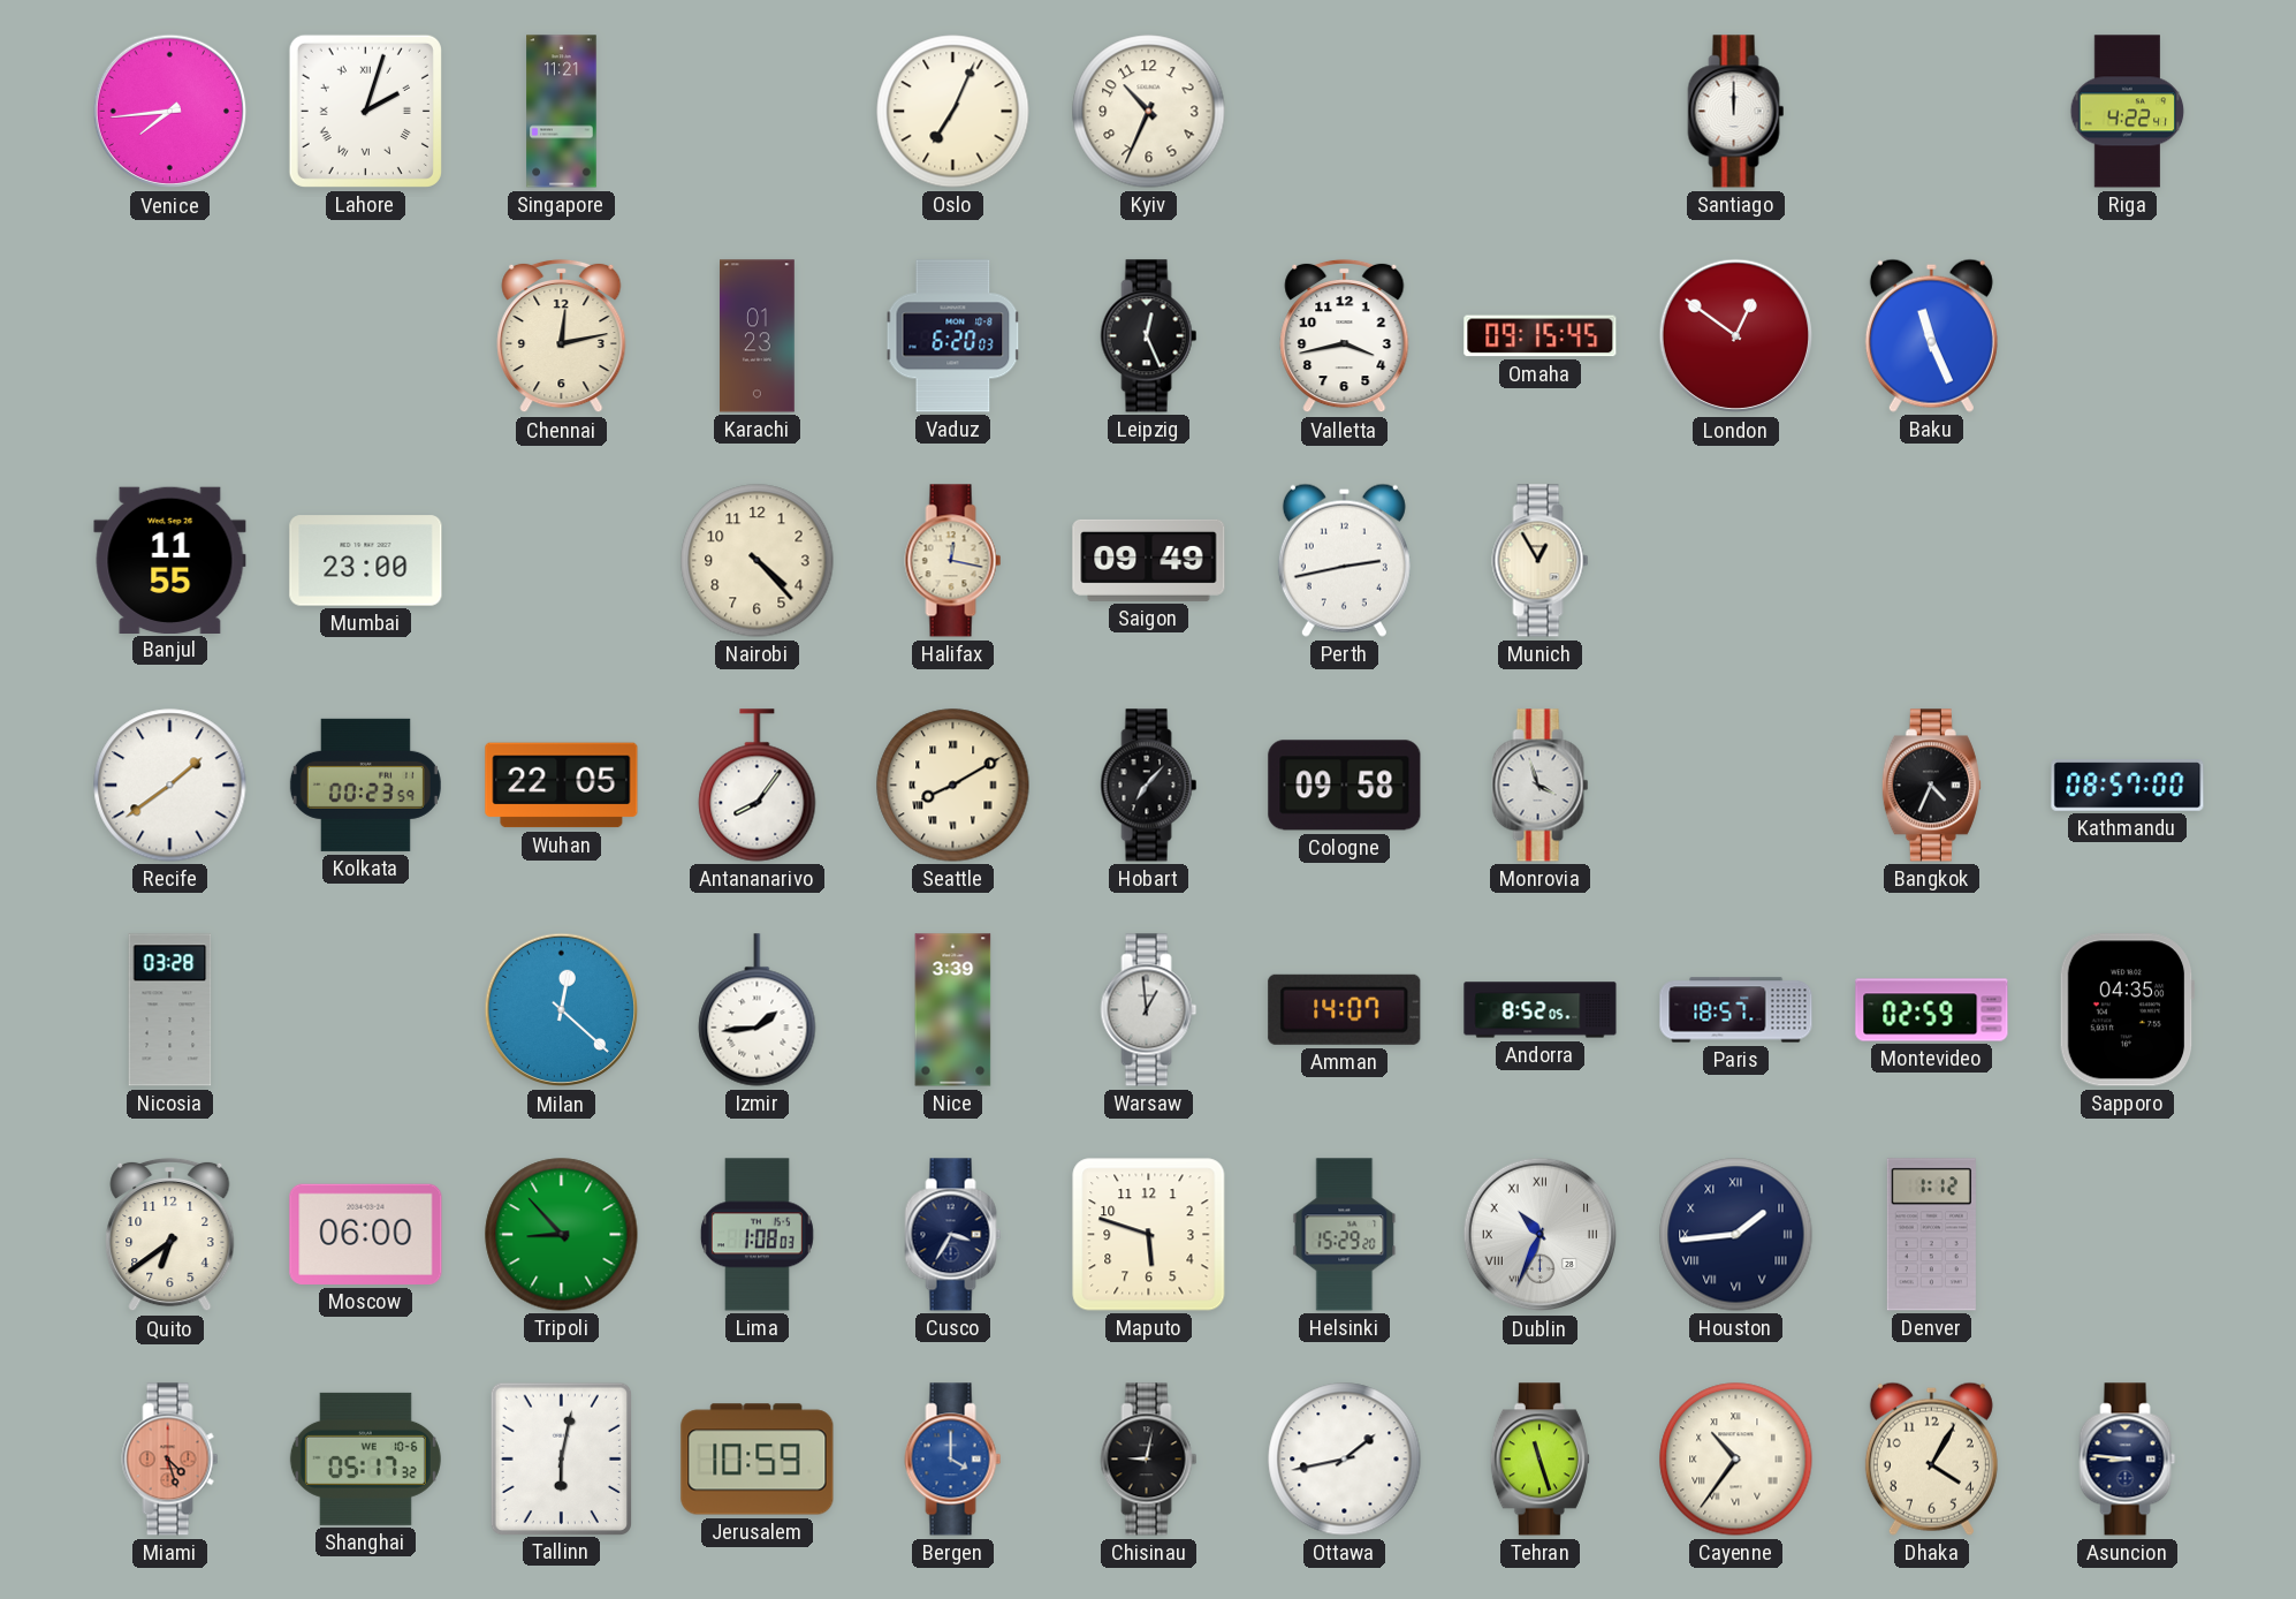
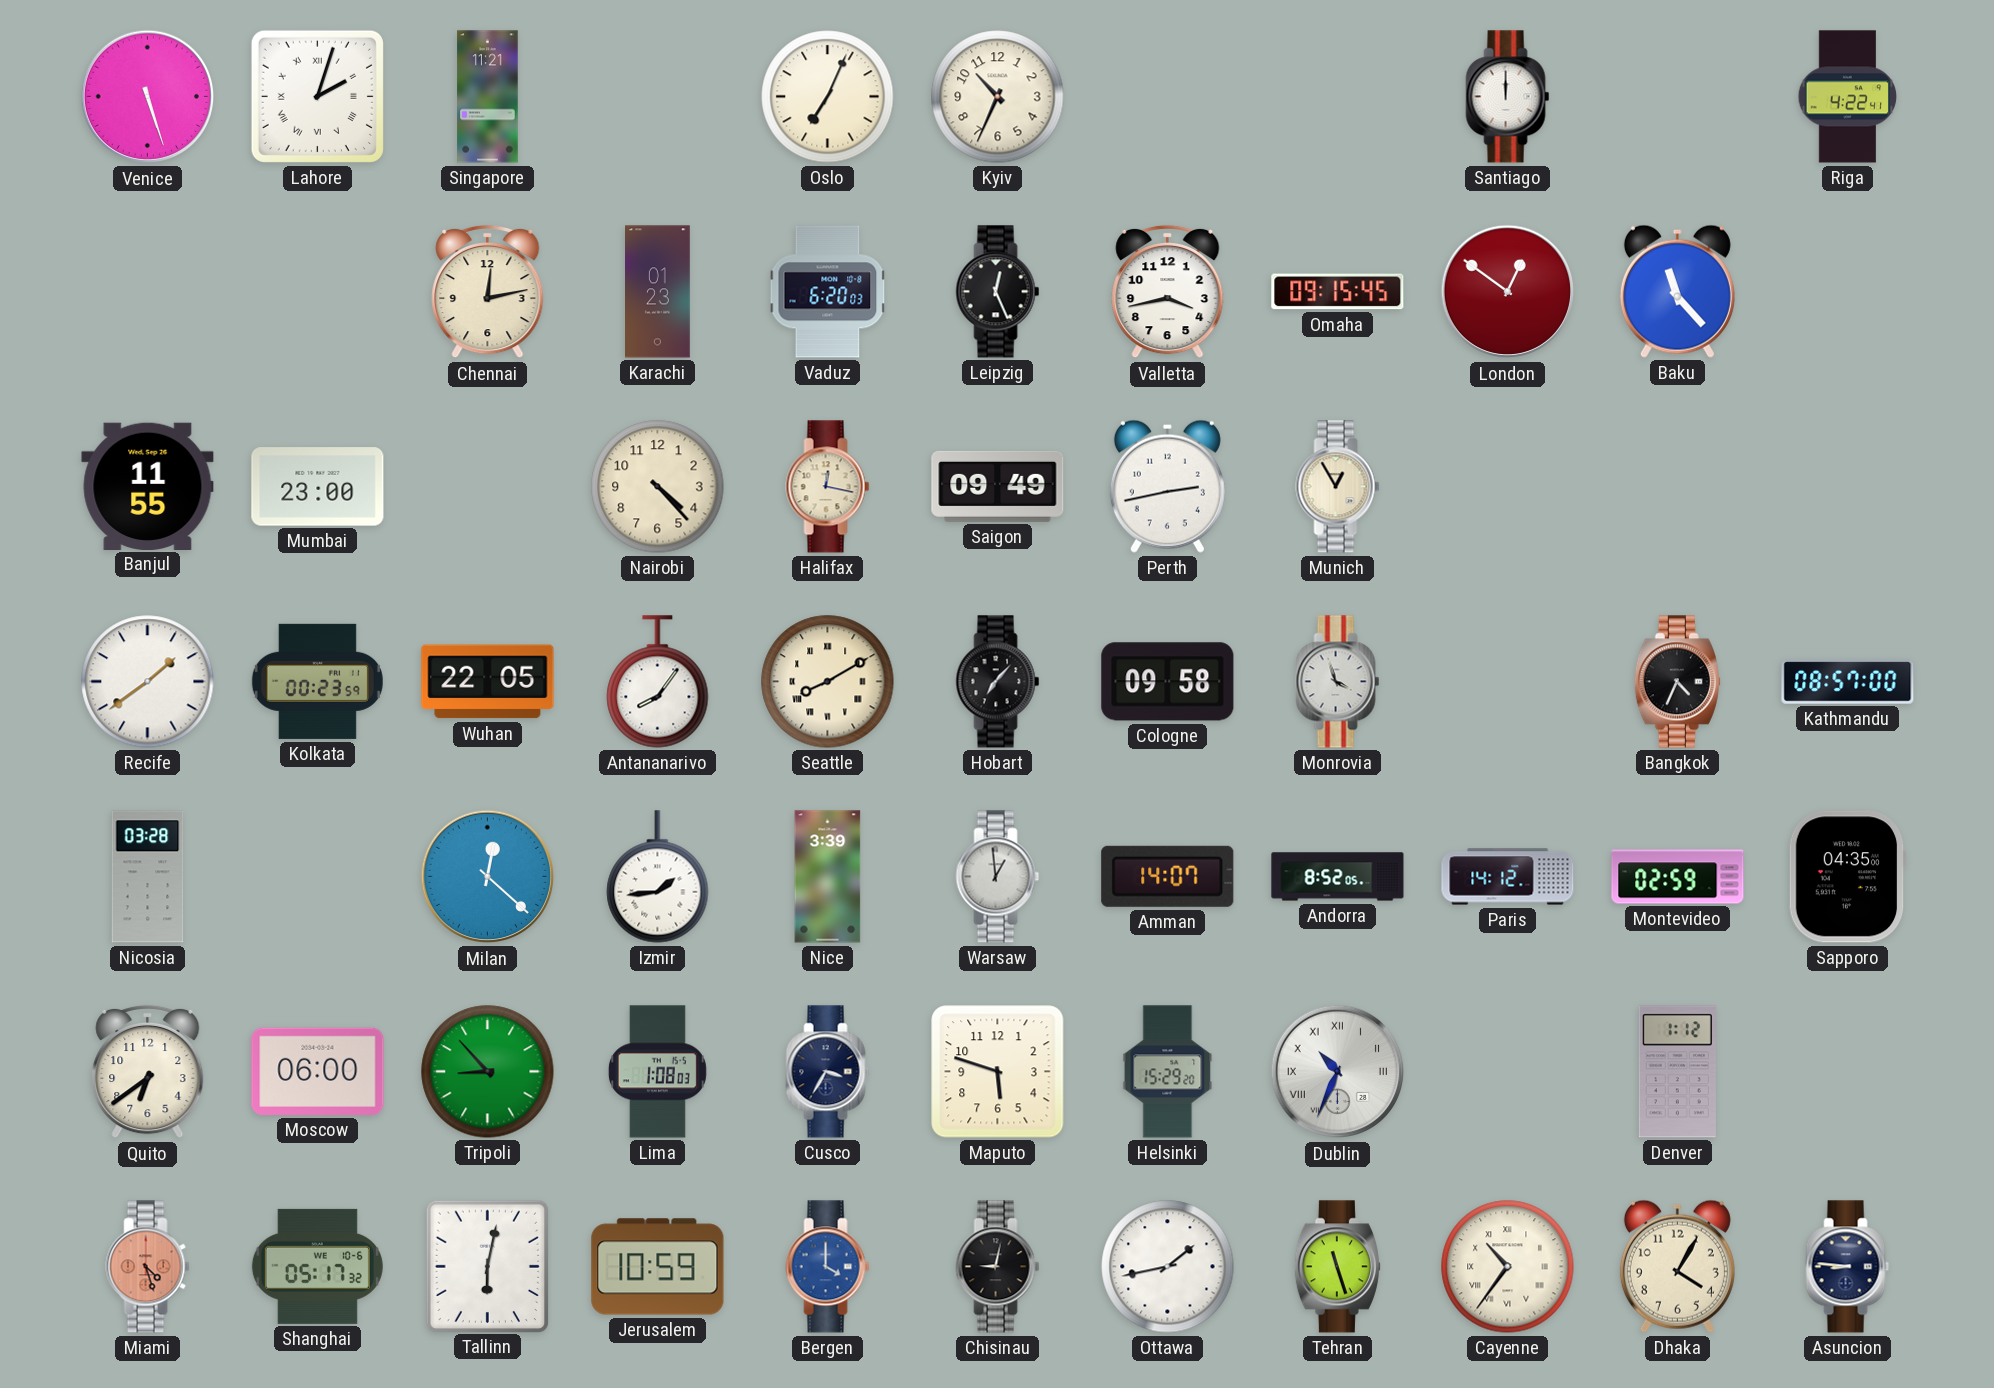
Venice: 7:44 -> 5:27 (148, 97)
Baku: 11:26 -> 11:23 (1677, 291)
Paris: 18:57 -> 14:12 (1508, 877)
Houston: 1:44 -> none (1736, 1235)
